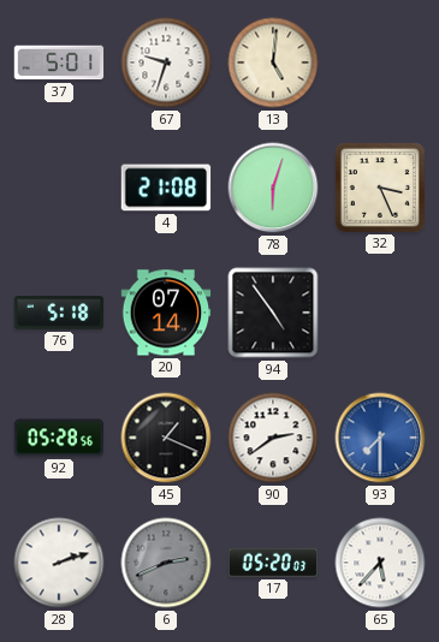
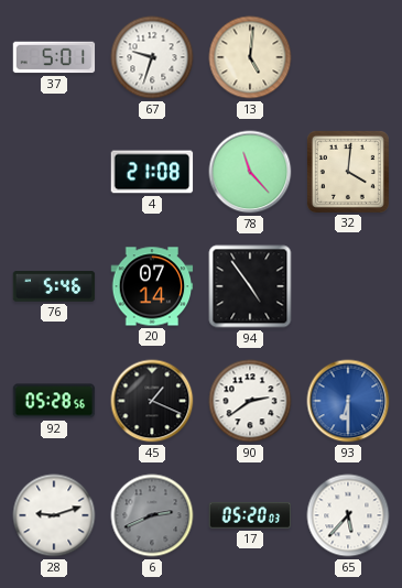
78: 6:03 -> 11:23 (250, 172)
32: 3:26 -> 4:01 (348, 172)
76: 5:18 -> 5:46 (54, 286)
93: 7:30 -> 6:30 (348, 401)
28: 2:12 -> 9:12 (54, 515)
